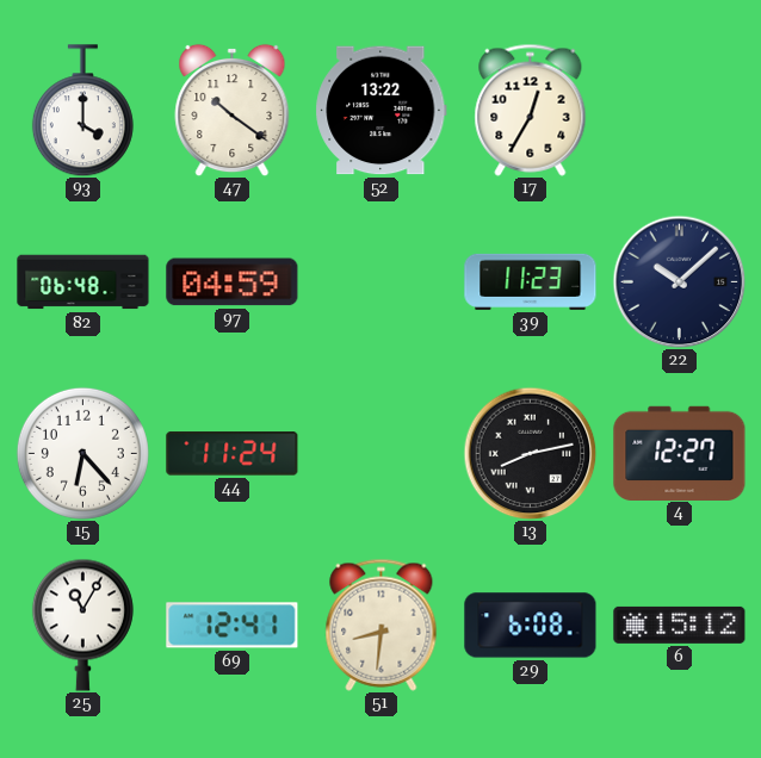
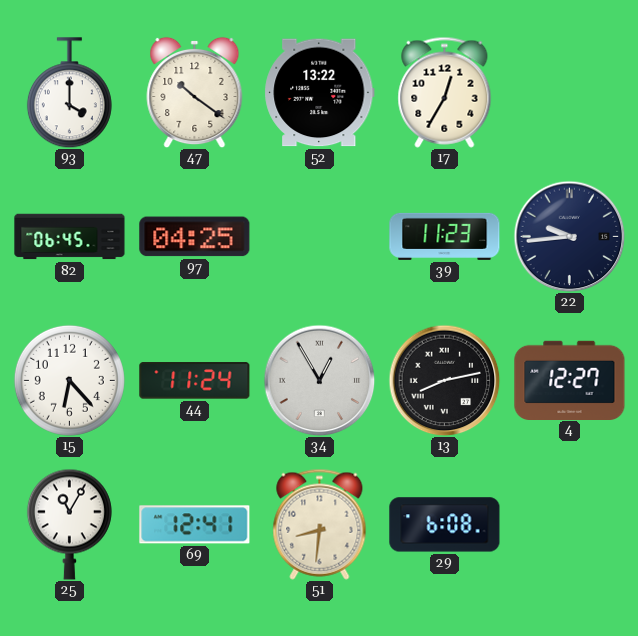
82: 06:48 -> 06:45 (70, 237)
97: 04:59 -> 04:25 (195, 237)
22: 10:08 -> 9:44 (569, 236)
34: none -> 12:55 (319, 380)
6: 15:12 -> none (680, 625)
